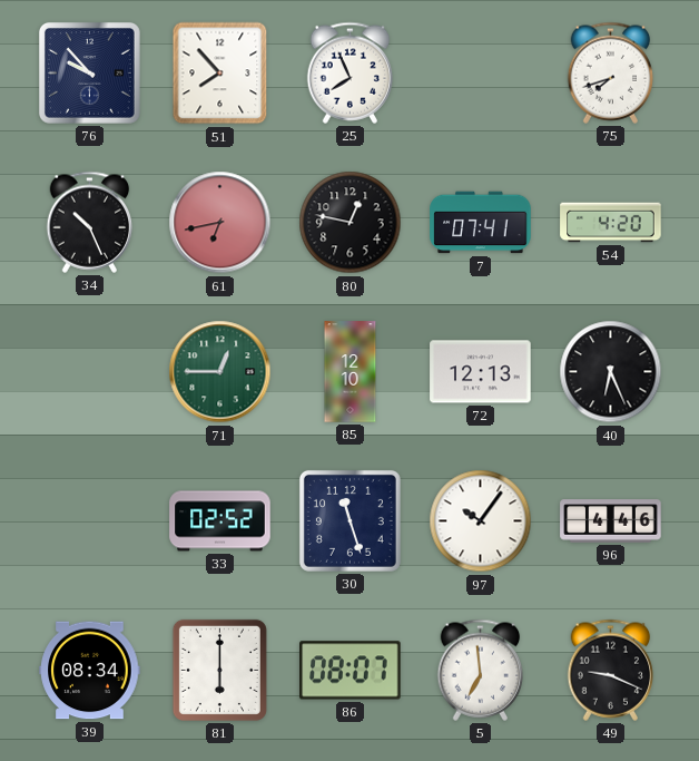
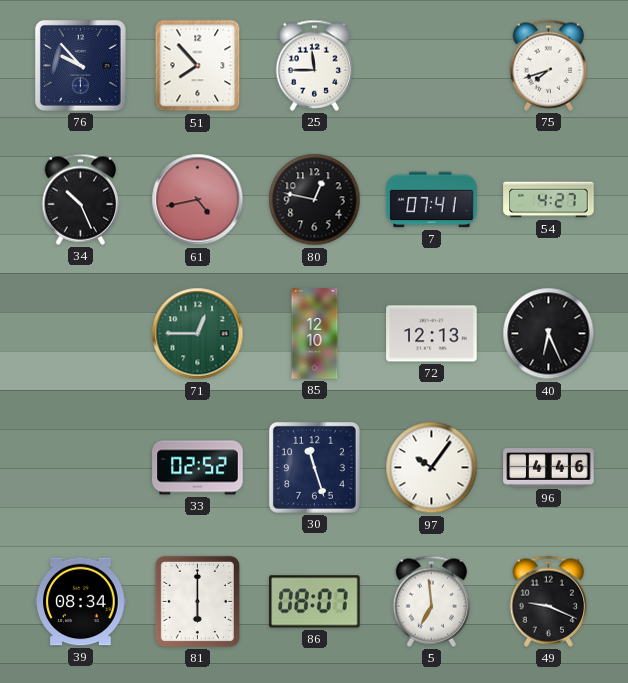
25: 7:56 -> 11:45 (315, 65)
61: 6:43 -> 4:43 (198, 200)
54: 4:20 -> 4:27 (549, 200)
